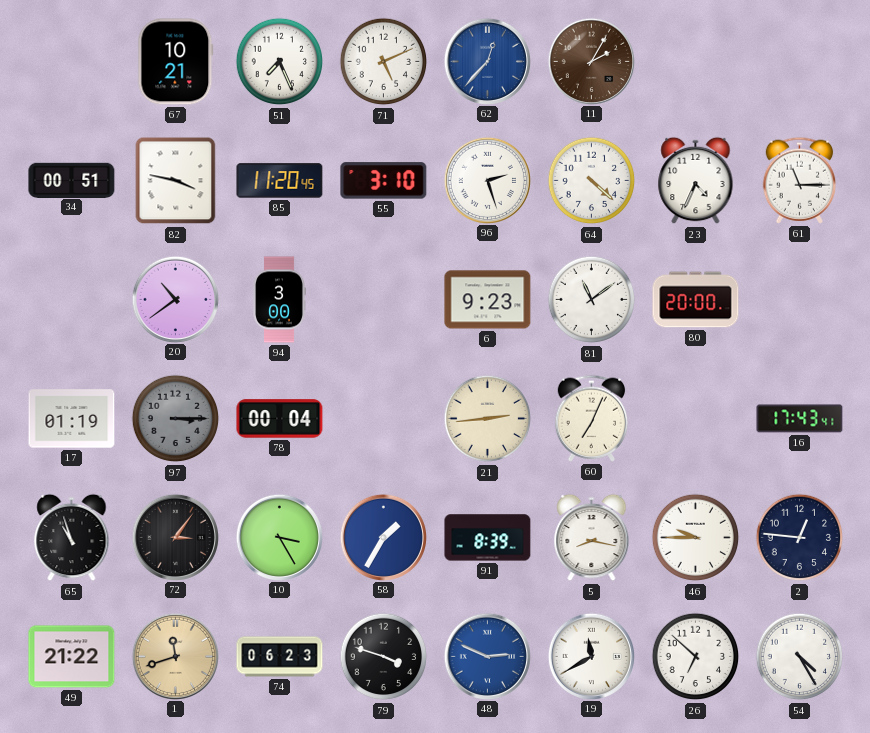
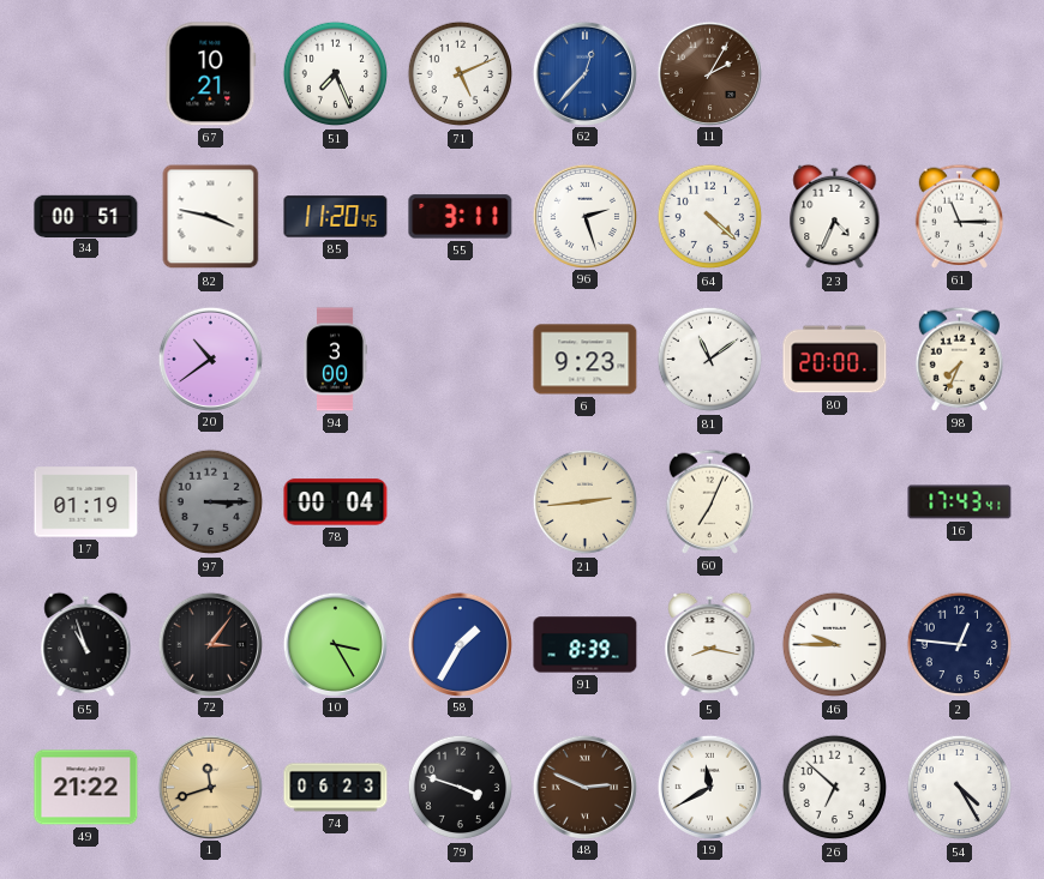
55: 3:10 -> 3:11 (461, 217)
98: none -> 7:34 (960, 359)
48 dial: blue -> brown (584, 787)
